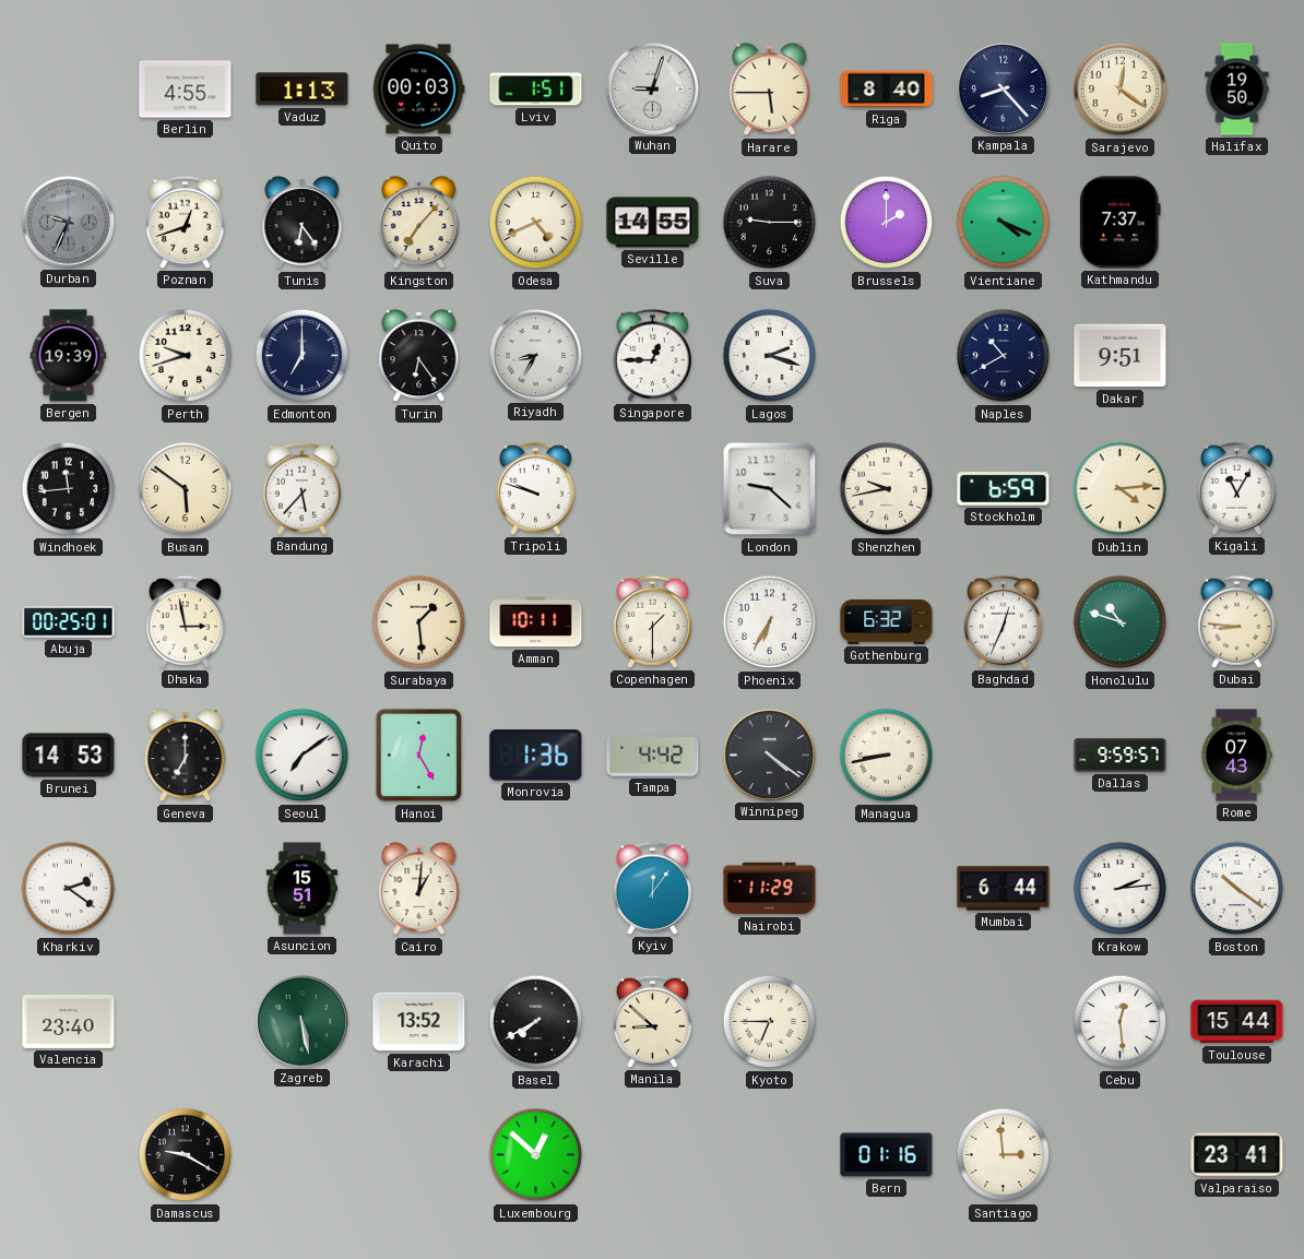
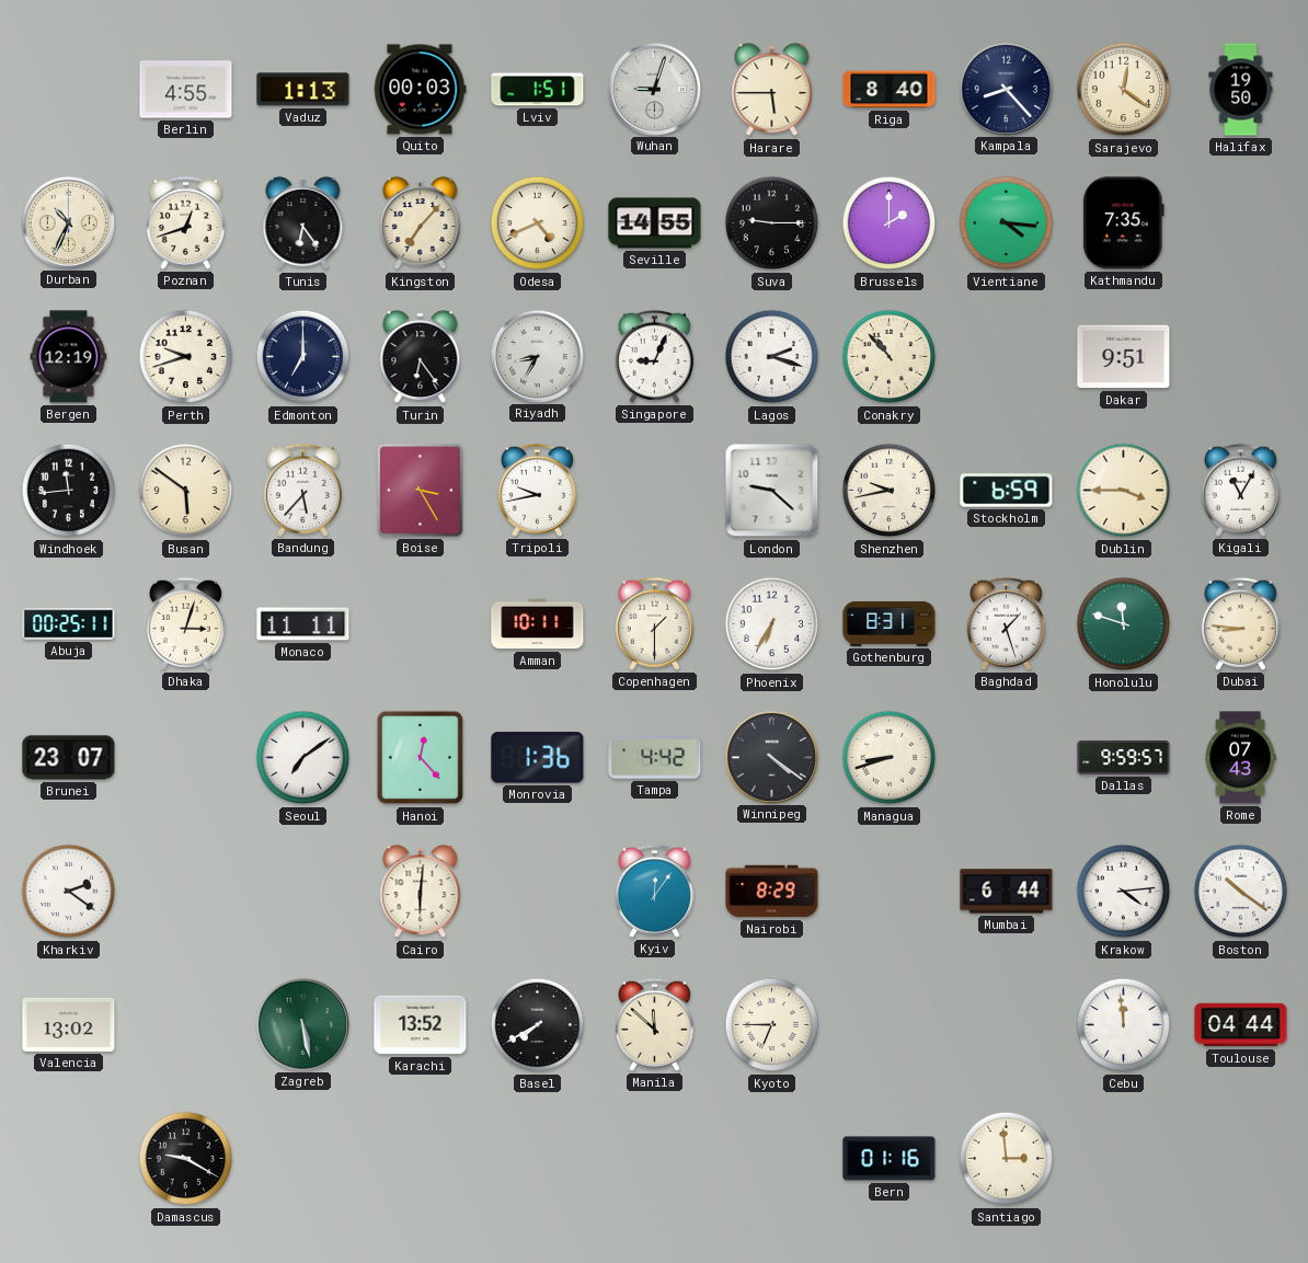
Durban: 9:34 -> 10:34 (68, 222)
Durban dial: grey -> cream (68, 222)
Vientiane: 4:19 -> 4:16 (1007, 223)
Kathmandu: 7:37 -> 7:35 (1123, 223)
Bergen: 19:39 -> 12:19 (69, 357)
Singapore: 12:45 -> 9:04 (654, 356)
Conakry: none -> 10:53 (890, 357)
Naples: 10:40 -> none (1004, 356)
Boise: none -> 3:25 (421, 491)
Tripoli: 9:48 -> 9:43 (537, 490)
Dublin: 4:14 -> 3:45 (1124, 491)
Abuja: 00:25:01 -> 00:25:11 (69, 624)
Dhaka: 2:58 -> 3:03 (185, 623)
Monaco: none -> 11:11 (303, 624)
Surabaya: 1:29 -> none (419, 622)
Gothenburg: 6:32 -> 8:31 (890, 623)
Baghdad: 12:34 -> 1:27 (1006, 623)
Honolulu: 10:48 -> 11:48 (1124, 624)
Brunei: 14:53 -> 23:07 (69, 758)
Geneva: 7:00 -> none (186, 756)
Hanoi: 12:25 -> 12:23 (421, 758)
Managua: 8:43 -> 8:42 (890, 758)
Asuncion: 15:51 -> none (301, 889)
Cairo: 1:01 -> 6:01 (421, 892)
Nairobi: 11:29 -> 8:29 (772, 892)
Krakow: 2:14 -> 4:14 (1124, 892)
Valencia: 23:40 -> 13:02 (69, 1024)
Manila: 8:52 -> 11:52 (654, 1024)
Cebu: 12:29 -> 11:59 (1124, 1025)
Toulouse: 15:44 -> 04:44 (1241, 1025)
Luxembourg: 12:52 -> none (536, 1155)
Valparaiso: 23:41 -> none (1237, 1155)
